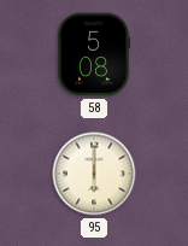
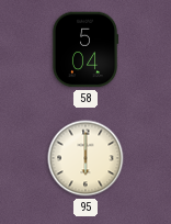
58: 5:08 -> 5:04 (86, 49)
